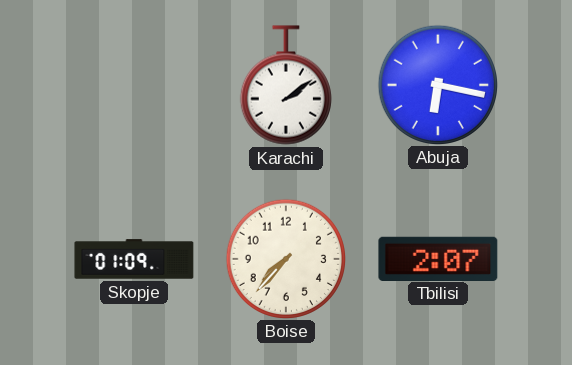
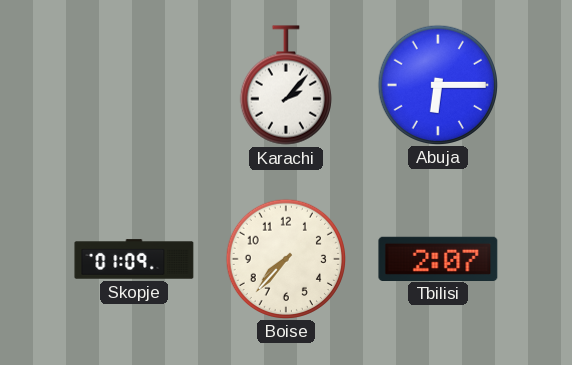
Karachi: 2:09 -> 2:07 (286, 85)
Abuja: 6:17 -> 6:15 (437, 84)
